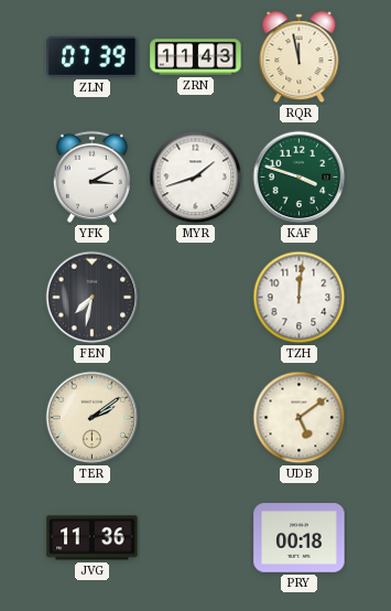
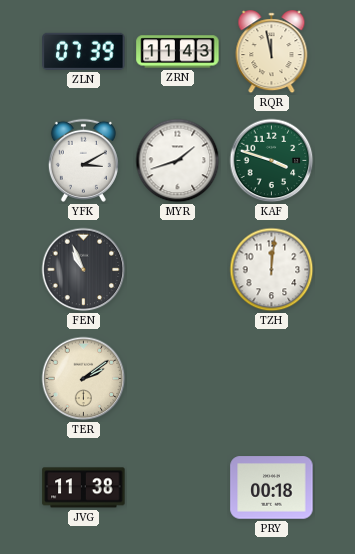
FEN: 7:32 -> 10:56 (84, 270)
UDB: 5:09 -> none (300, 418)
JVG: 11:36 -> 11:38 (84, 488)
